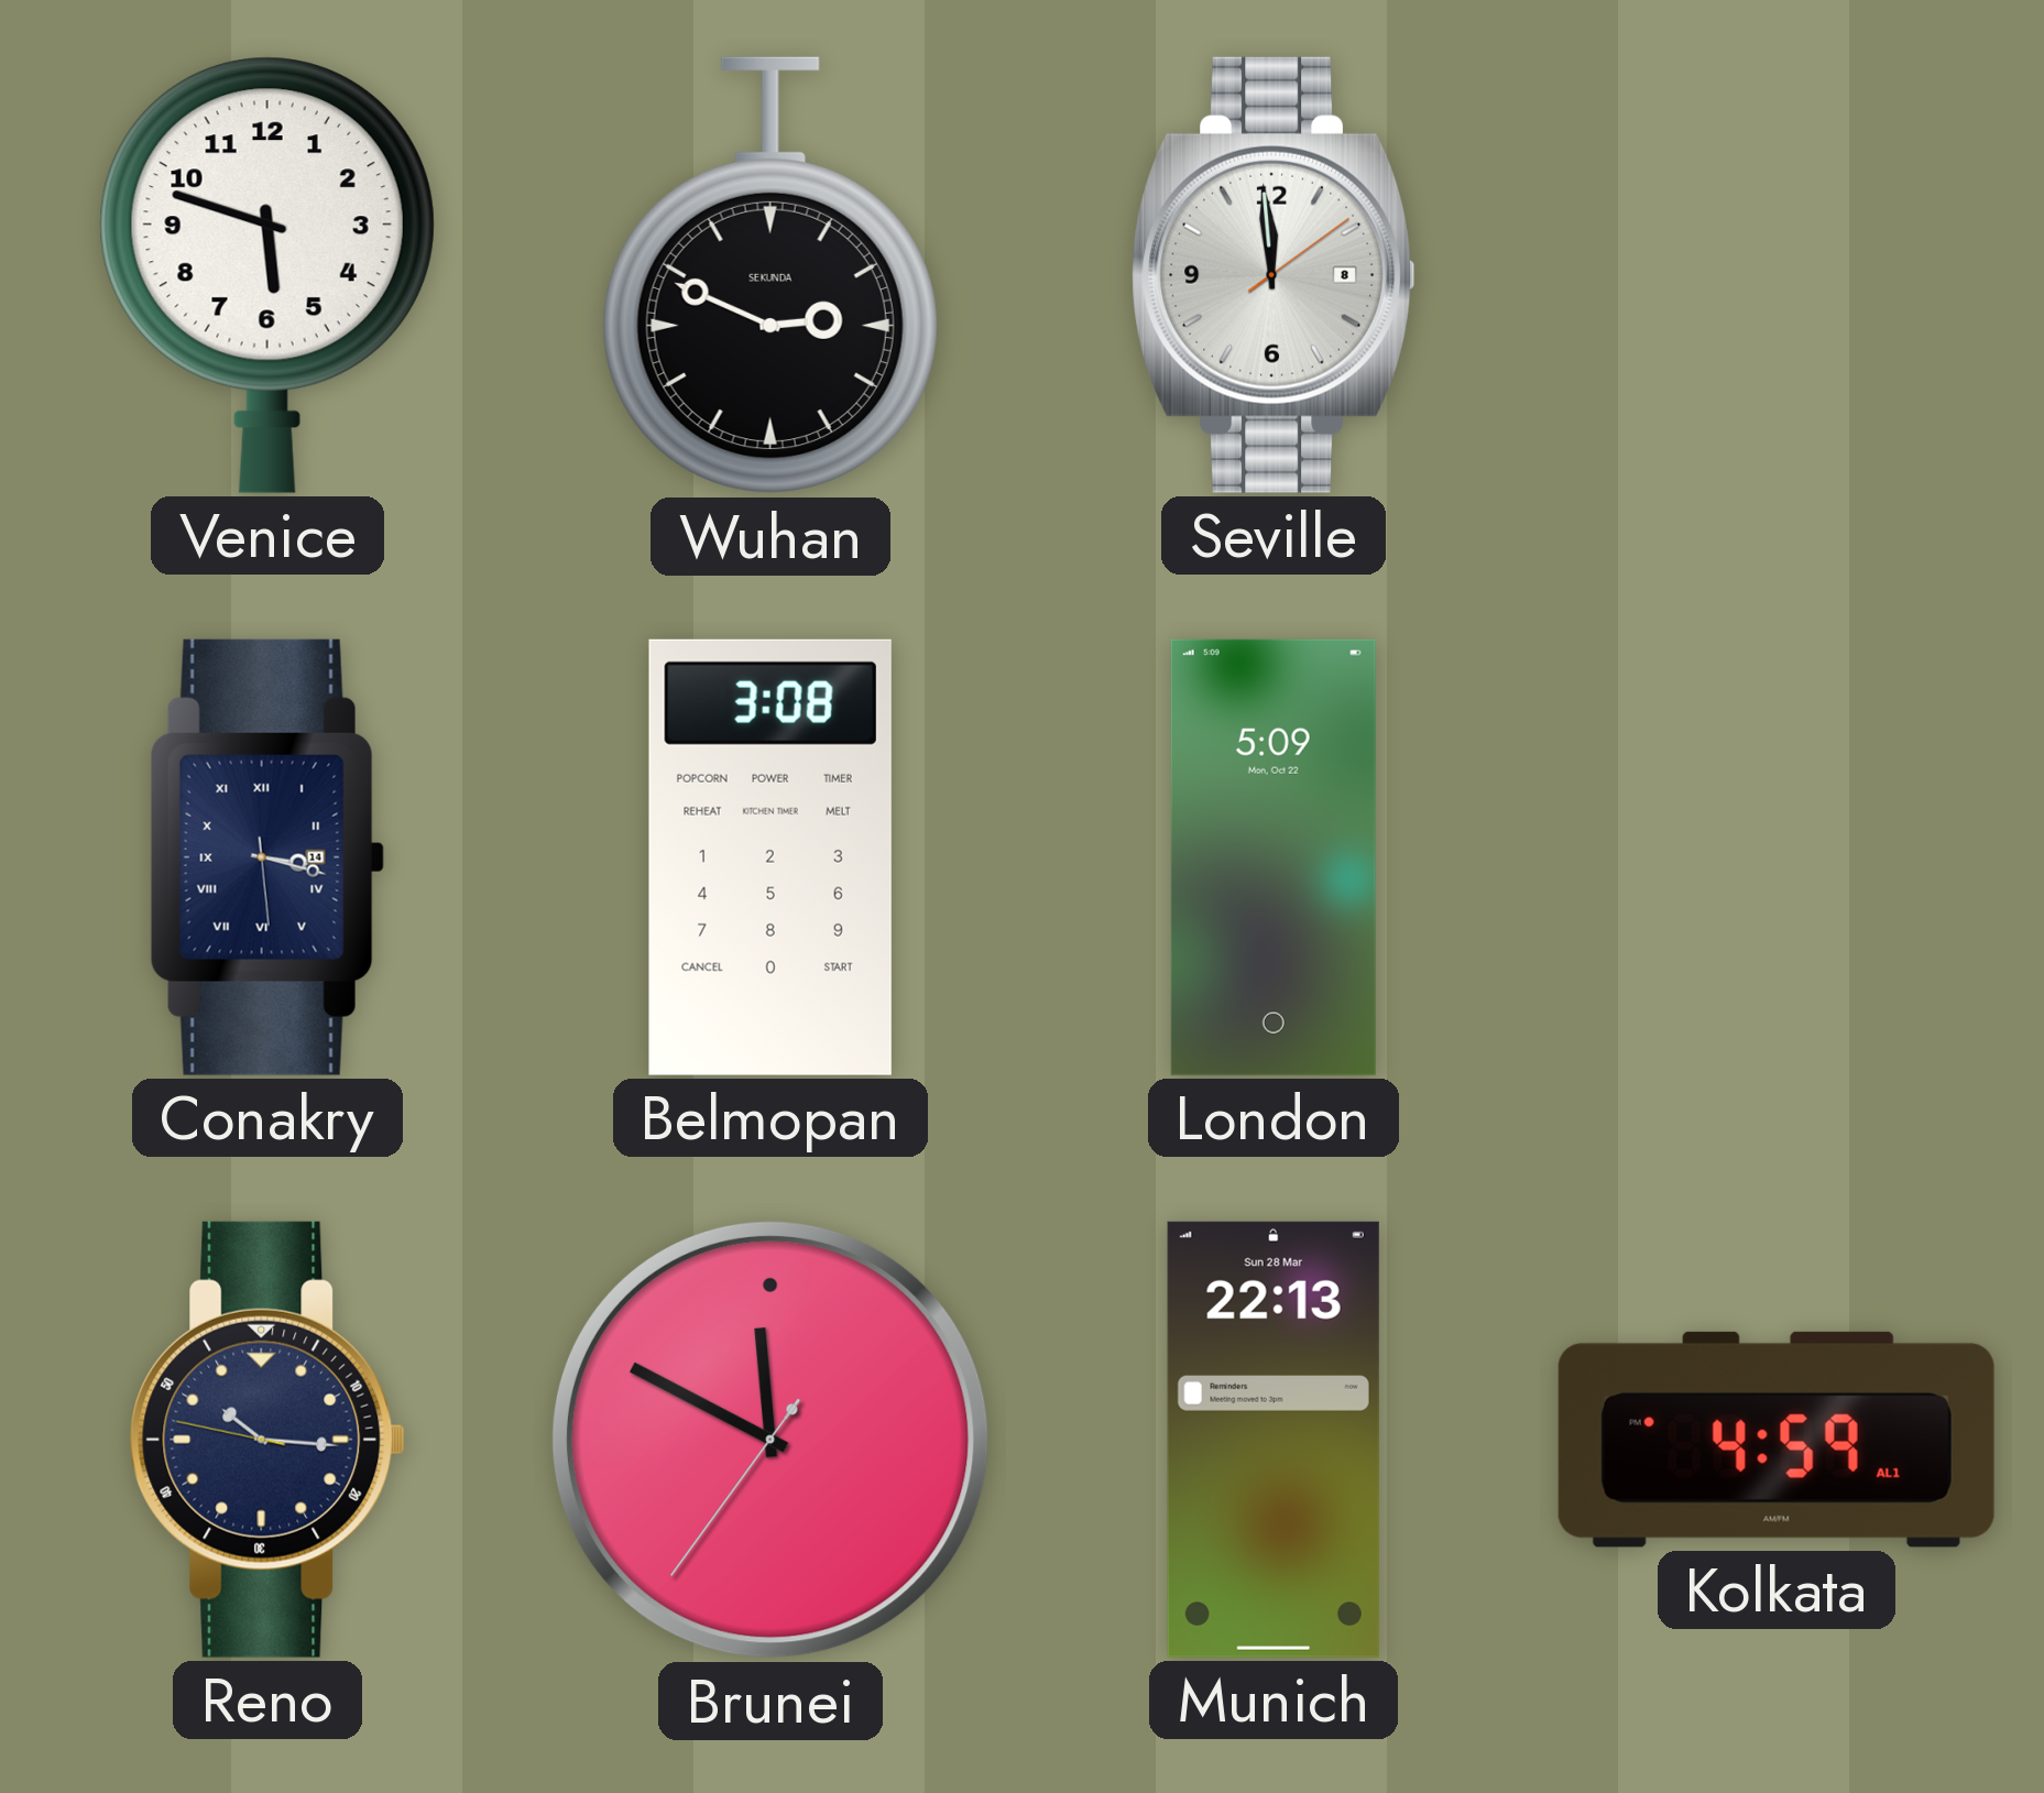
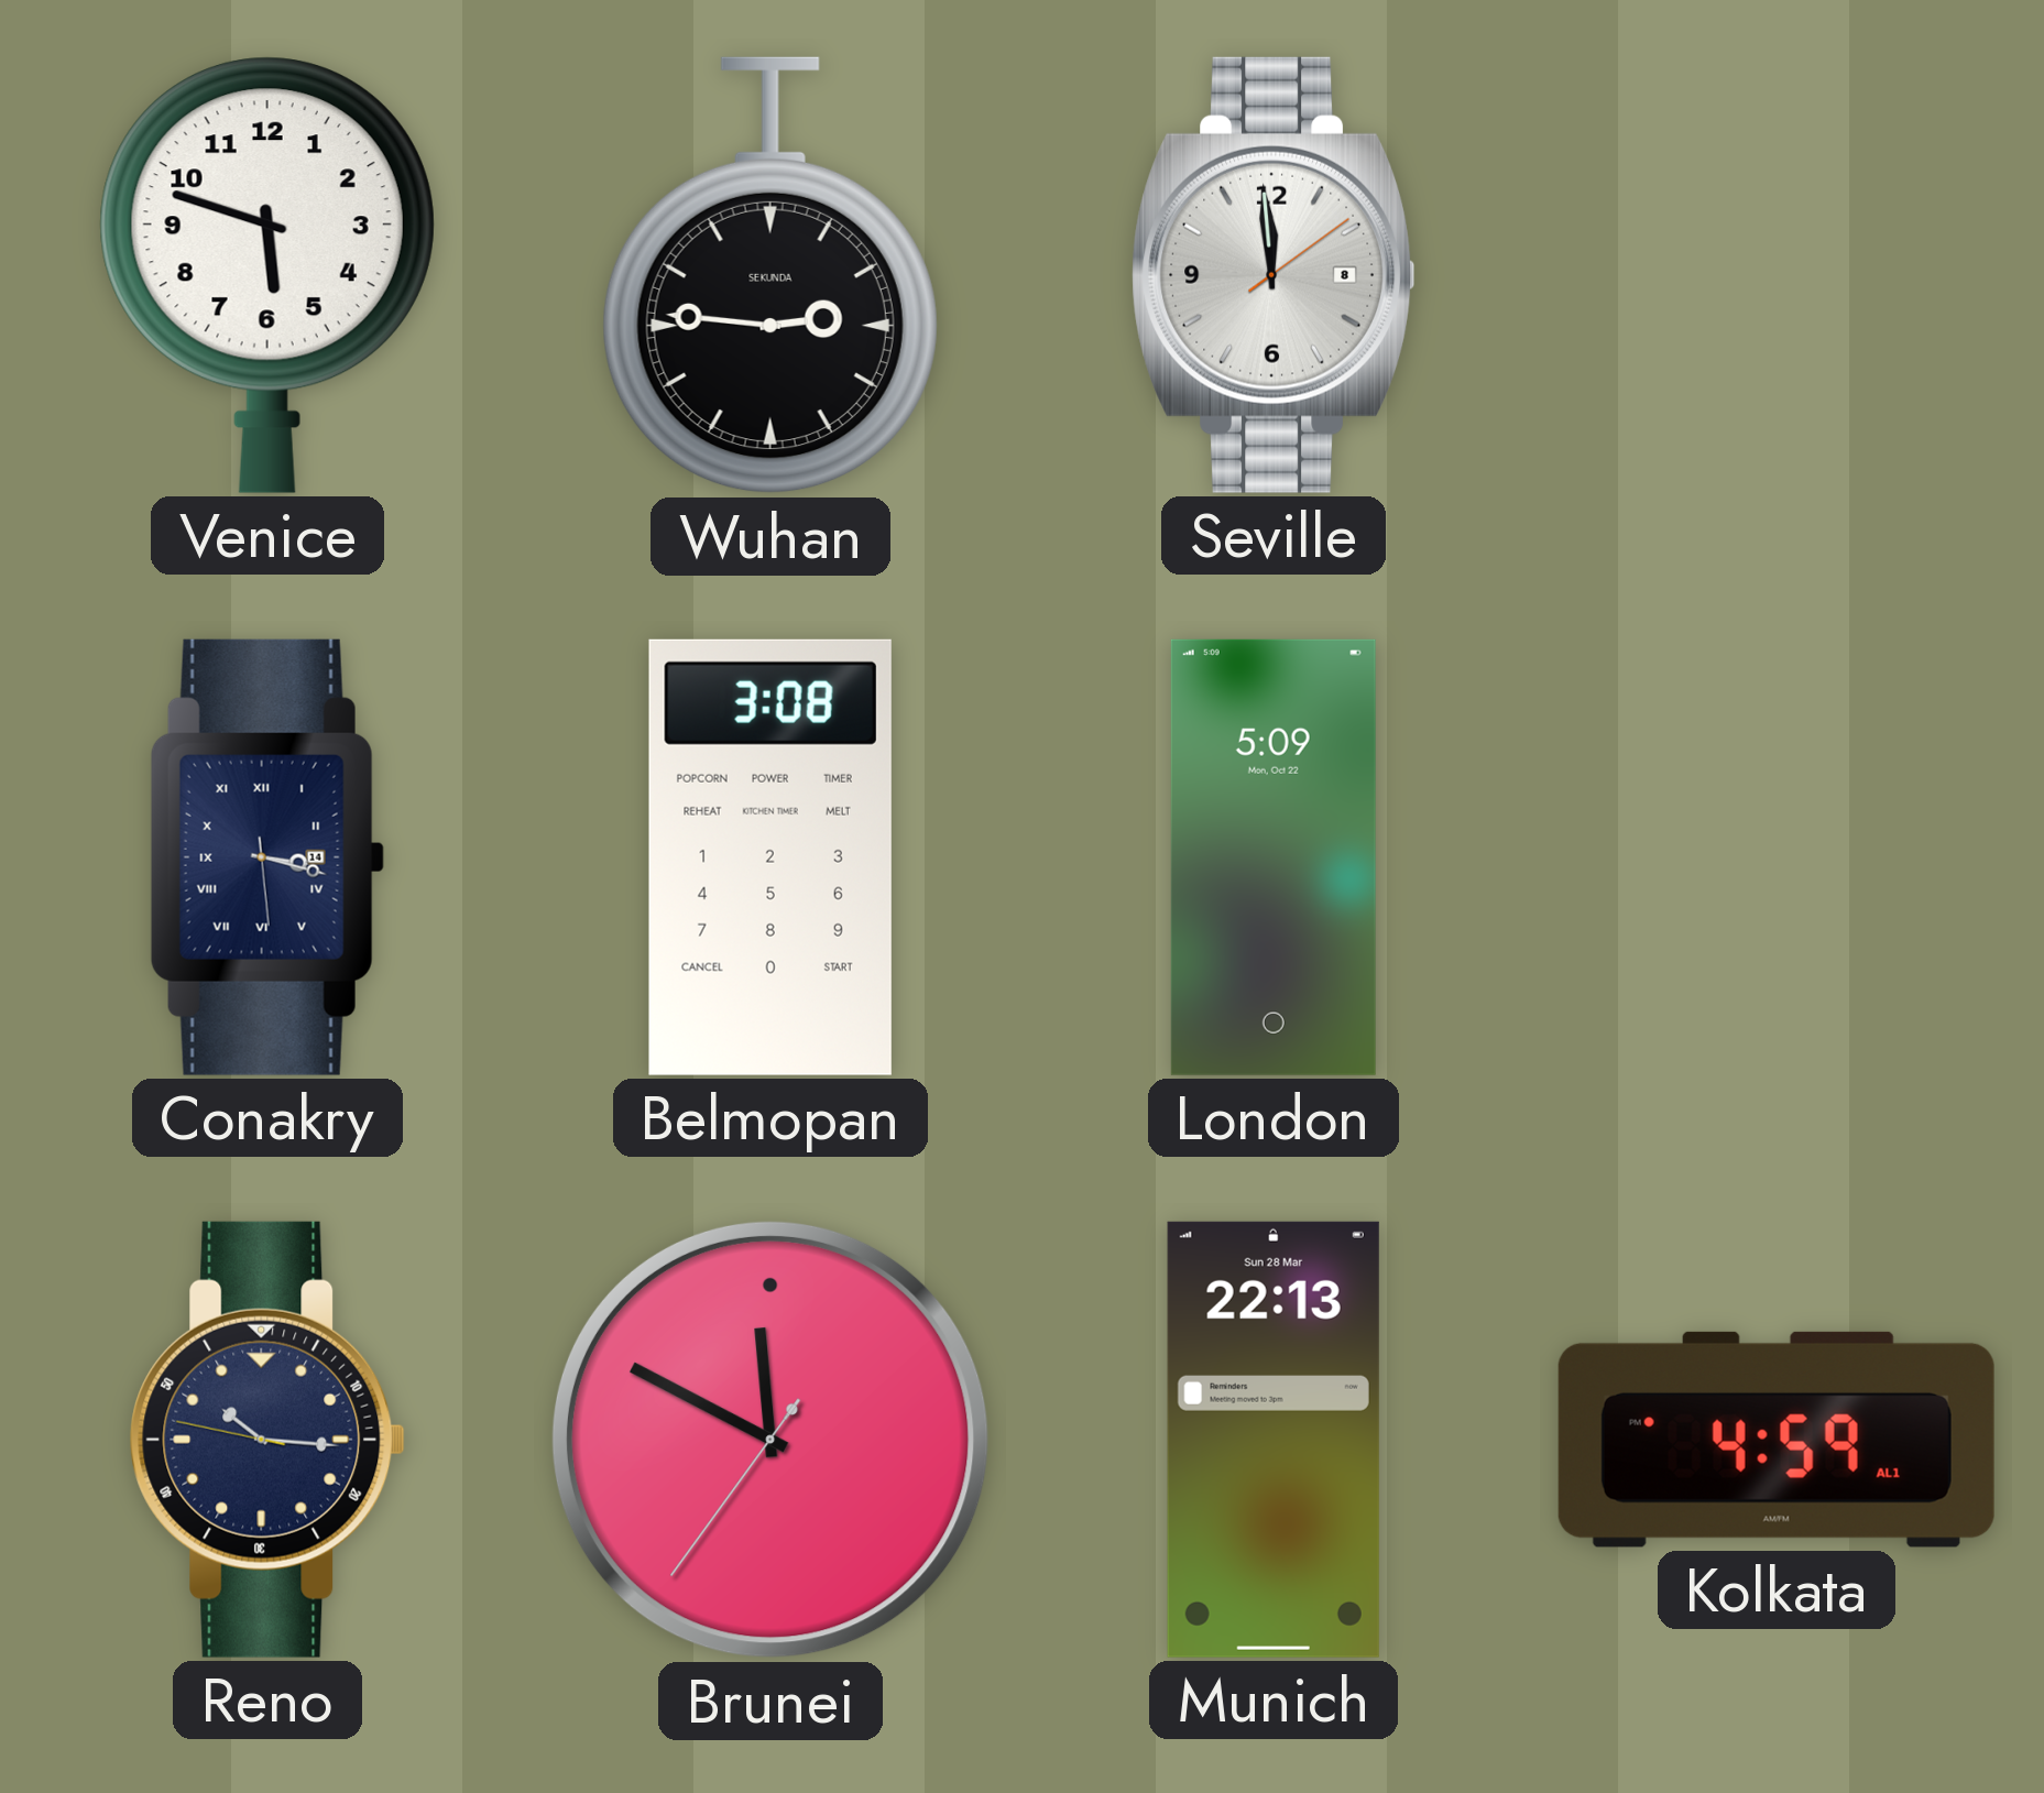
Wuhan: 2:49 -> 2:46 (770, 275)
